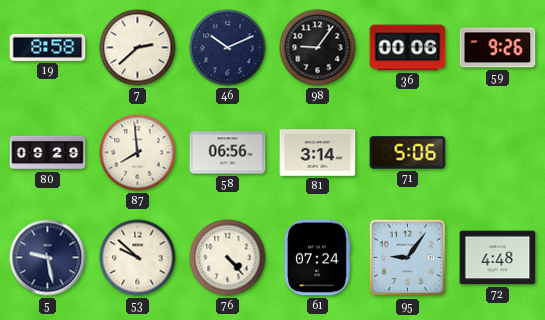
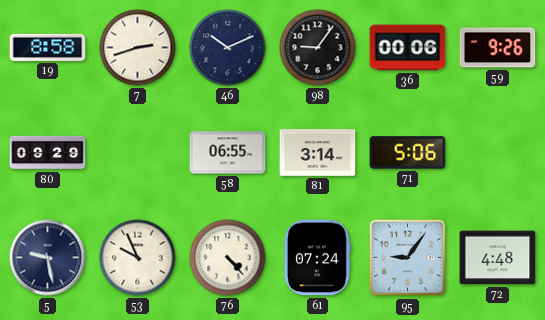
7: 2:38 -> 2:42 (138, 48)
87: 7:59 -> none (138, 153)
58: 06:56 -> 06:55 (228, 153)
53: 9:52 -> 9:56 (138, 258)
